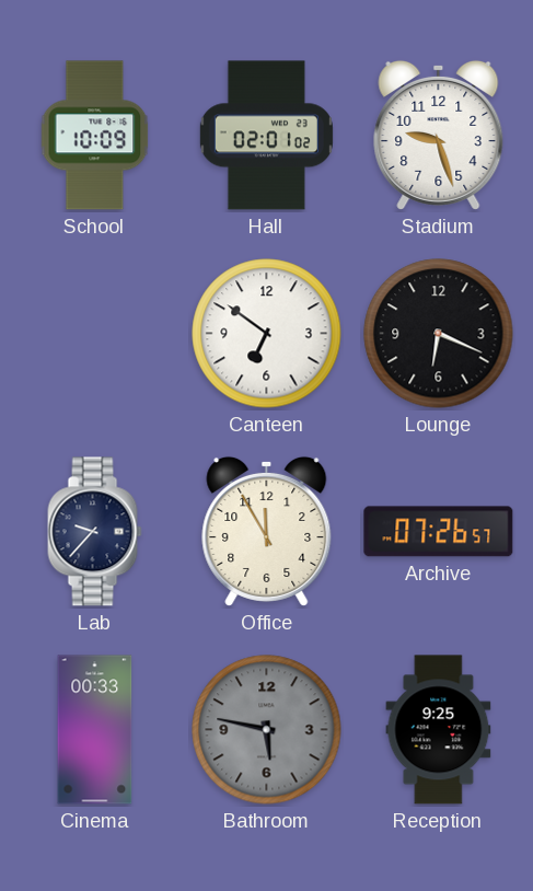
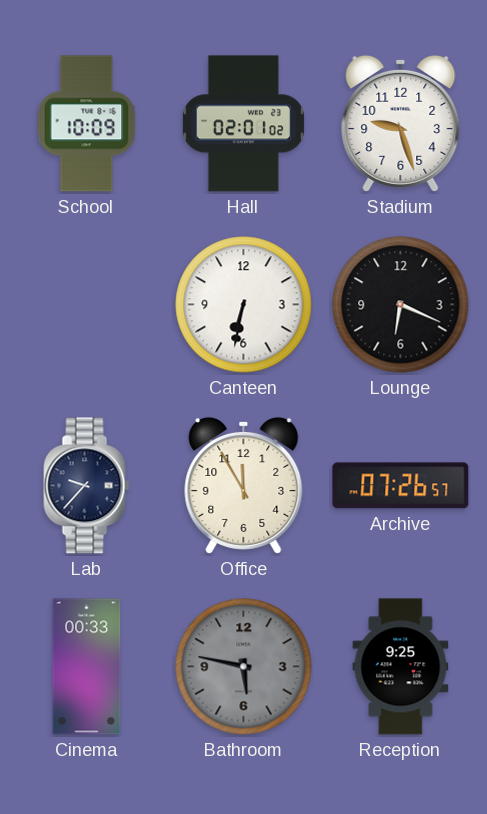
Canteen: 6:51 -> 6:32 (244, 305)
